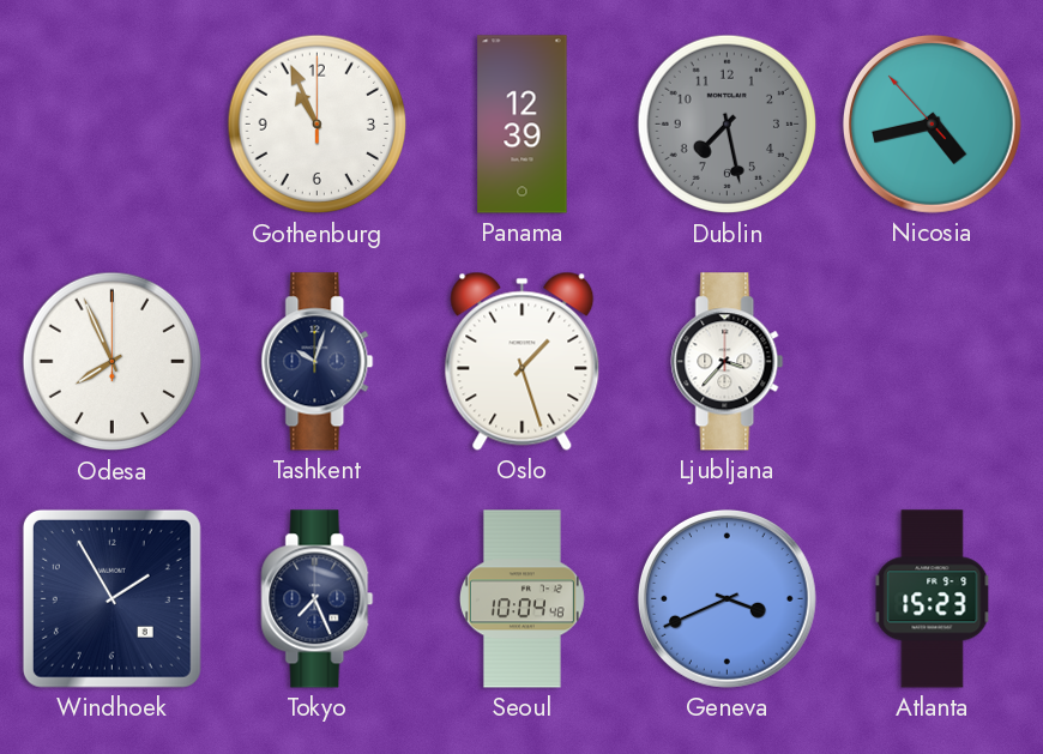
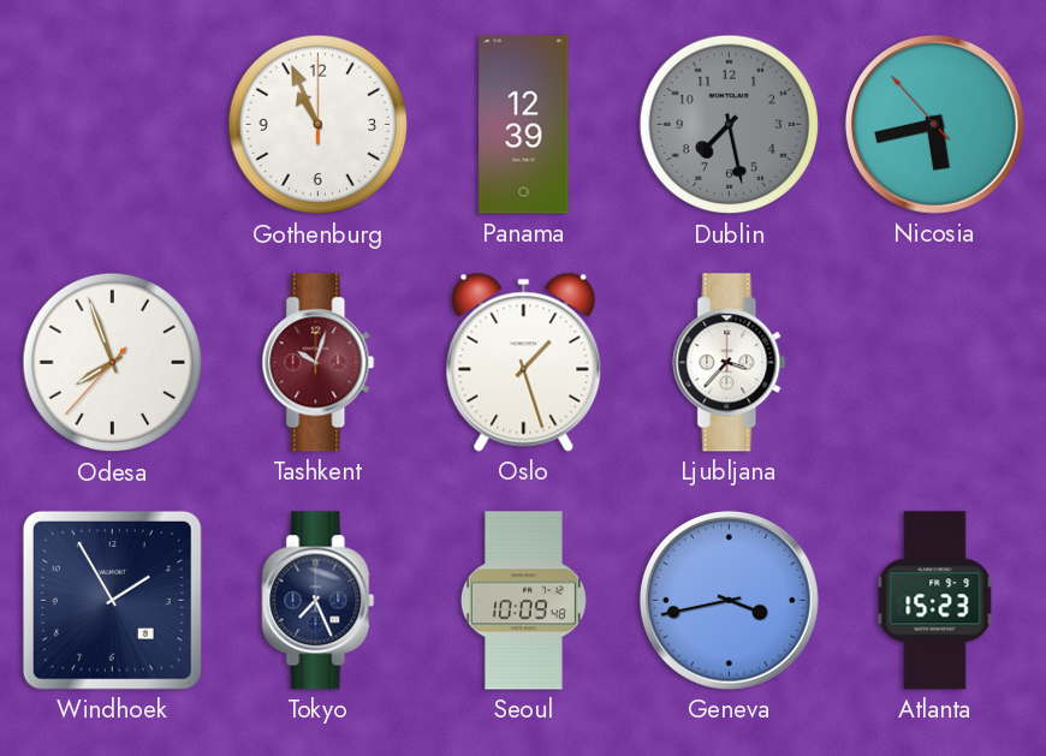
Nicosia: 4:42 -> 5:42 (934, 124)
Odesa: 7:56:00 -> 7:56:37 (113, 363)
Tashkent dial: navy -> burgundy (319, 363)
Seoul: 10:04 -> 10:09 (523, 601)
Geneva: 3:41 -> 3:43 (729, 600)
